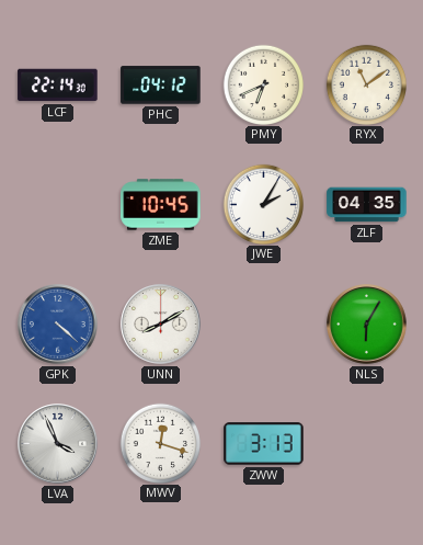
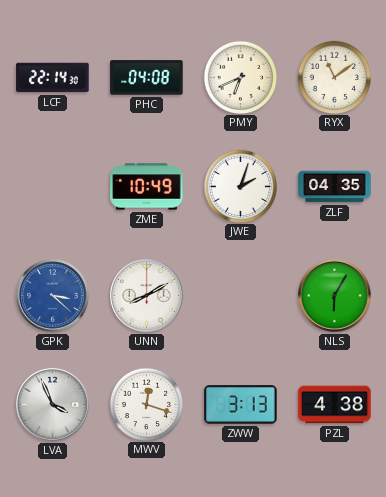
PHC: 04:12 -> 04:08 (147, 78)
ZME: 10:45 -> 10:49 (147, 187)
JWE: 2:05 -> 2:03 (240, 186)
GPK: 4:22 -> 3:22 (53, 296)
PZL: none -> 4:38 (335, 405)
